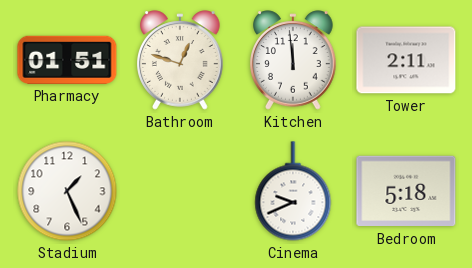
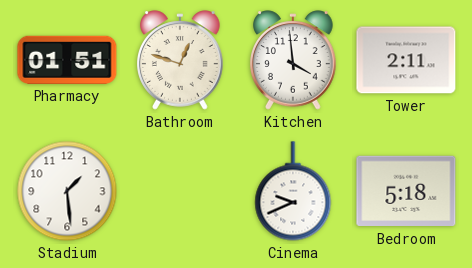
Kitchen: 11:59 -> 3:59 (294, 60)
Stadium: 1:26 -> 1:29 (67, 191)
